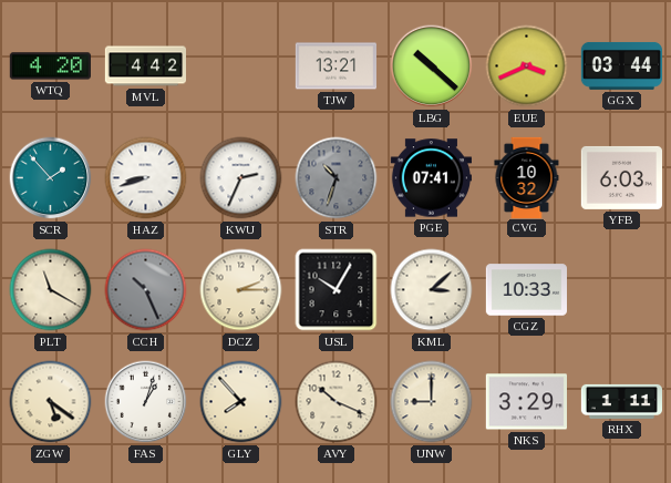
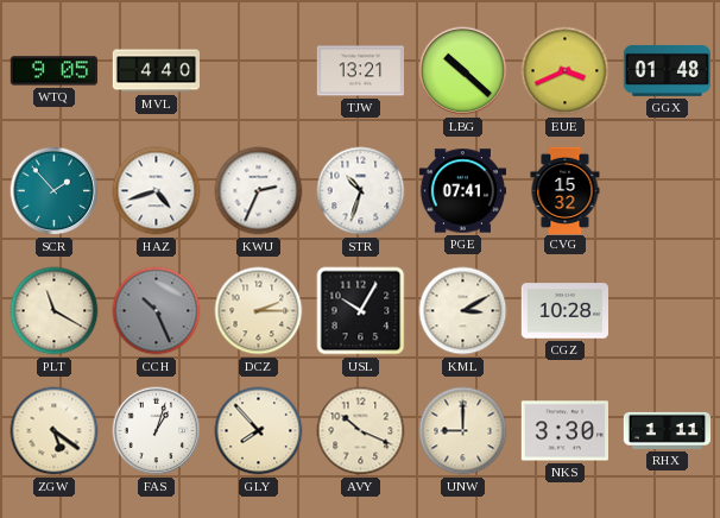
WTQ: 4:20 -> 9:05 (53, 71)
MVL: 4:42 -> 4:40 (156, 71)
GGX: 03:44 -> 01:48 (667, 70)
HAZ: 8:42 -> 4:42 (157, 191)
STR dial: grey -> white (361, 191)
CVG: 10:32 -> 15:32 (566, 190)
YFB: 6:03 -> none (621, 177)
KML: 3:08 -> 3:10 (463, 311)
CGZ: 10:33 -> 10:28 (564, 311)
NKS: 3:29 -> 3:30 (564, 431)
